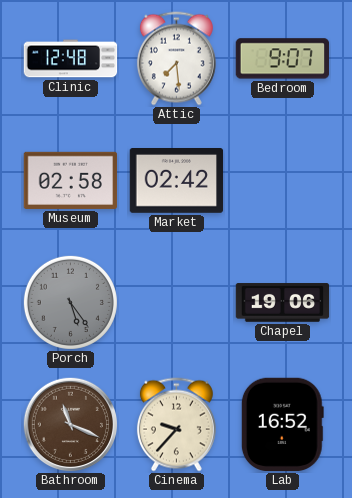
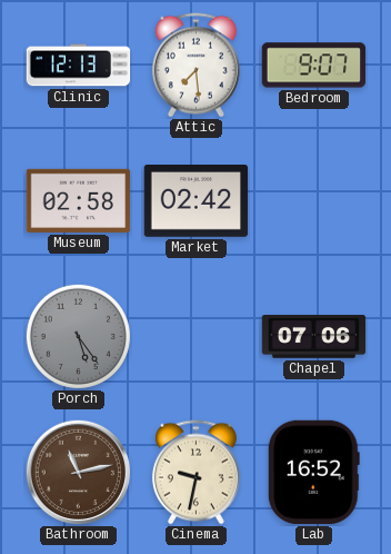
Clinic: 12:48 -> 12:13 (79, 66)
Chapel: 19:06 -> 07:06 (314, 337)
Bathroom: 11:19 -> 11:13 (78, 472)
Cinema: 9:37 -> 9:32 (195, 473)
